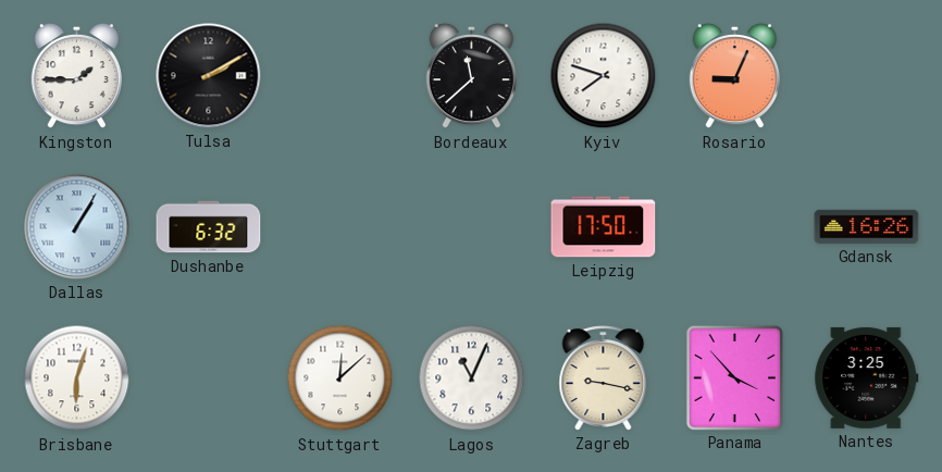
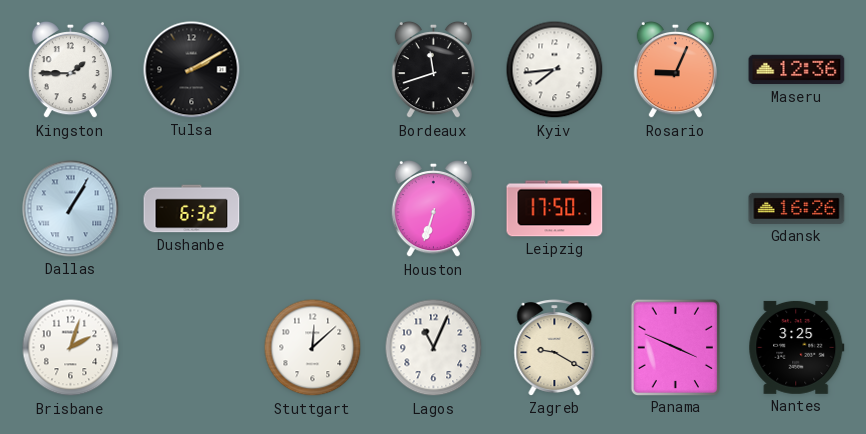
Bordeaux: 11:38 -> 11:42 (433, 70)
Kyiv: 7:48 -> 7:44 (555, 70)
Maseru: none -> 12:36 (797, 70)
Houston: none -> 6:33 (433, 209)
Brisbane: 6:03 -> 2:03 (71, 348)
Zagreb: 9:17 -> 9:20 (555, 348)
Panama: 3:53 -> 3:49 (675, 347)
